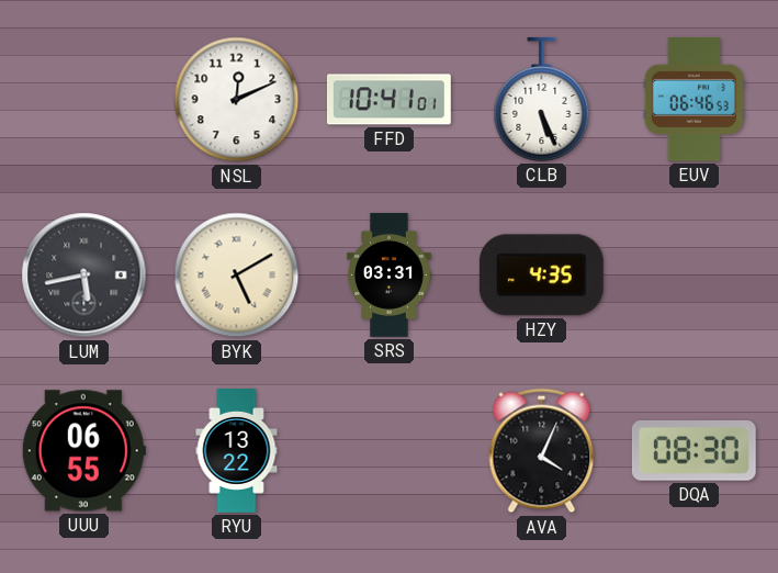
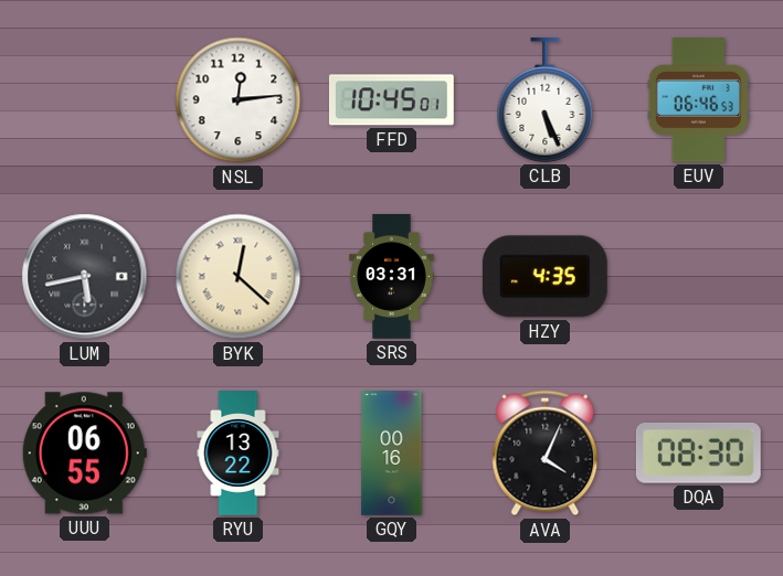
NSL: 12:11 -> 12:14 (239, 100)
FFD: 10:41 -> 10:45 (391, 100)
BYK: 5:10 -> 12:22 (239, 277)
GQY: none -> 00:16 (392, 454)
